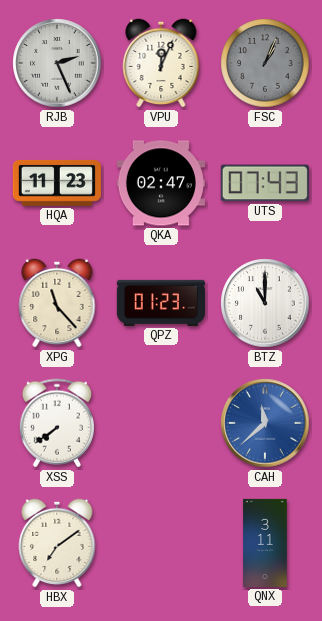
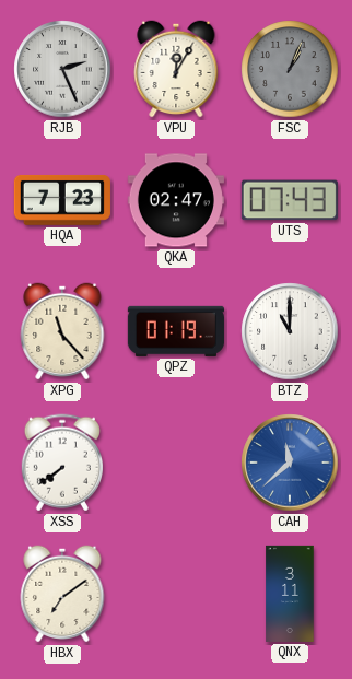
VPU: 12:04 -> 12:05 (176, 69)
HQA: 11:23 -> 7:23 (62, 200)
QPZ: 01:23 -> 01:19 (176, 331)
